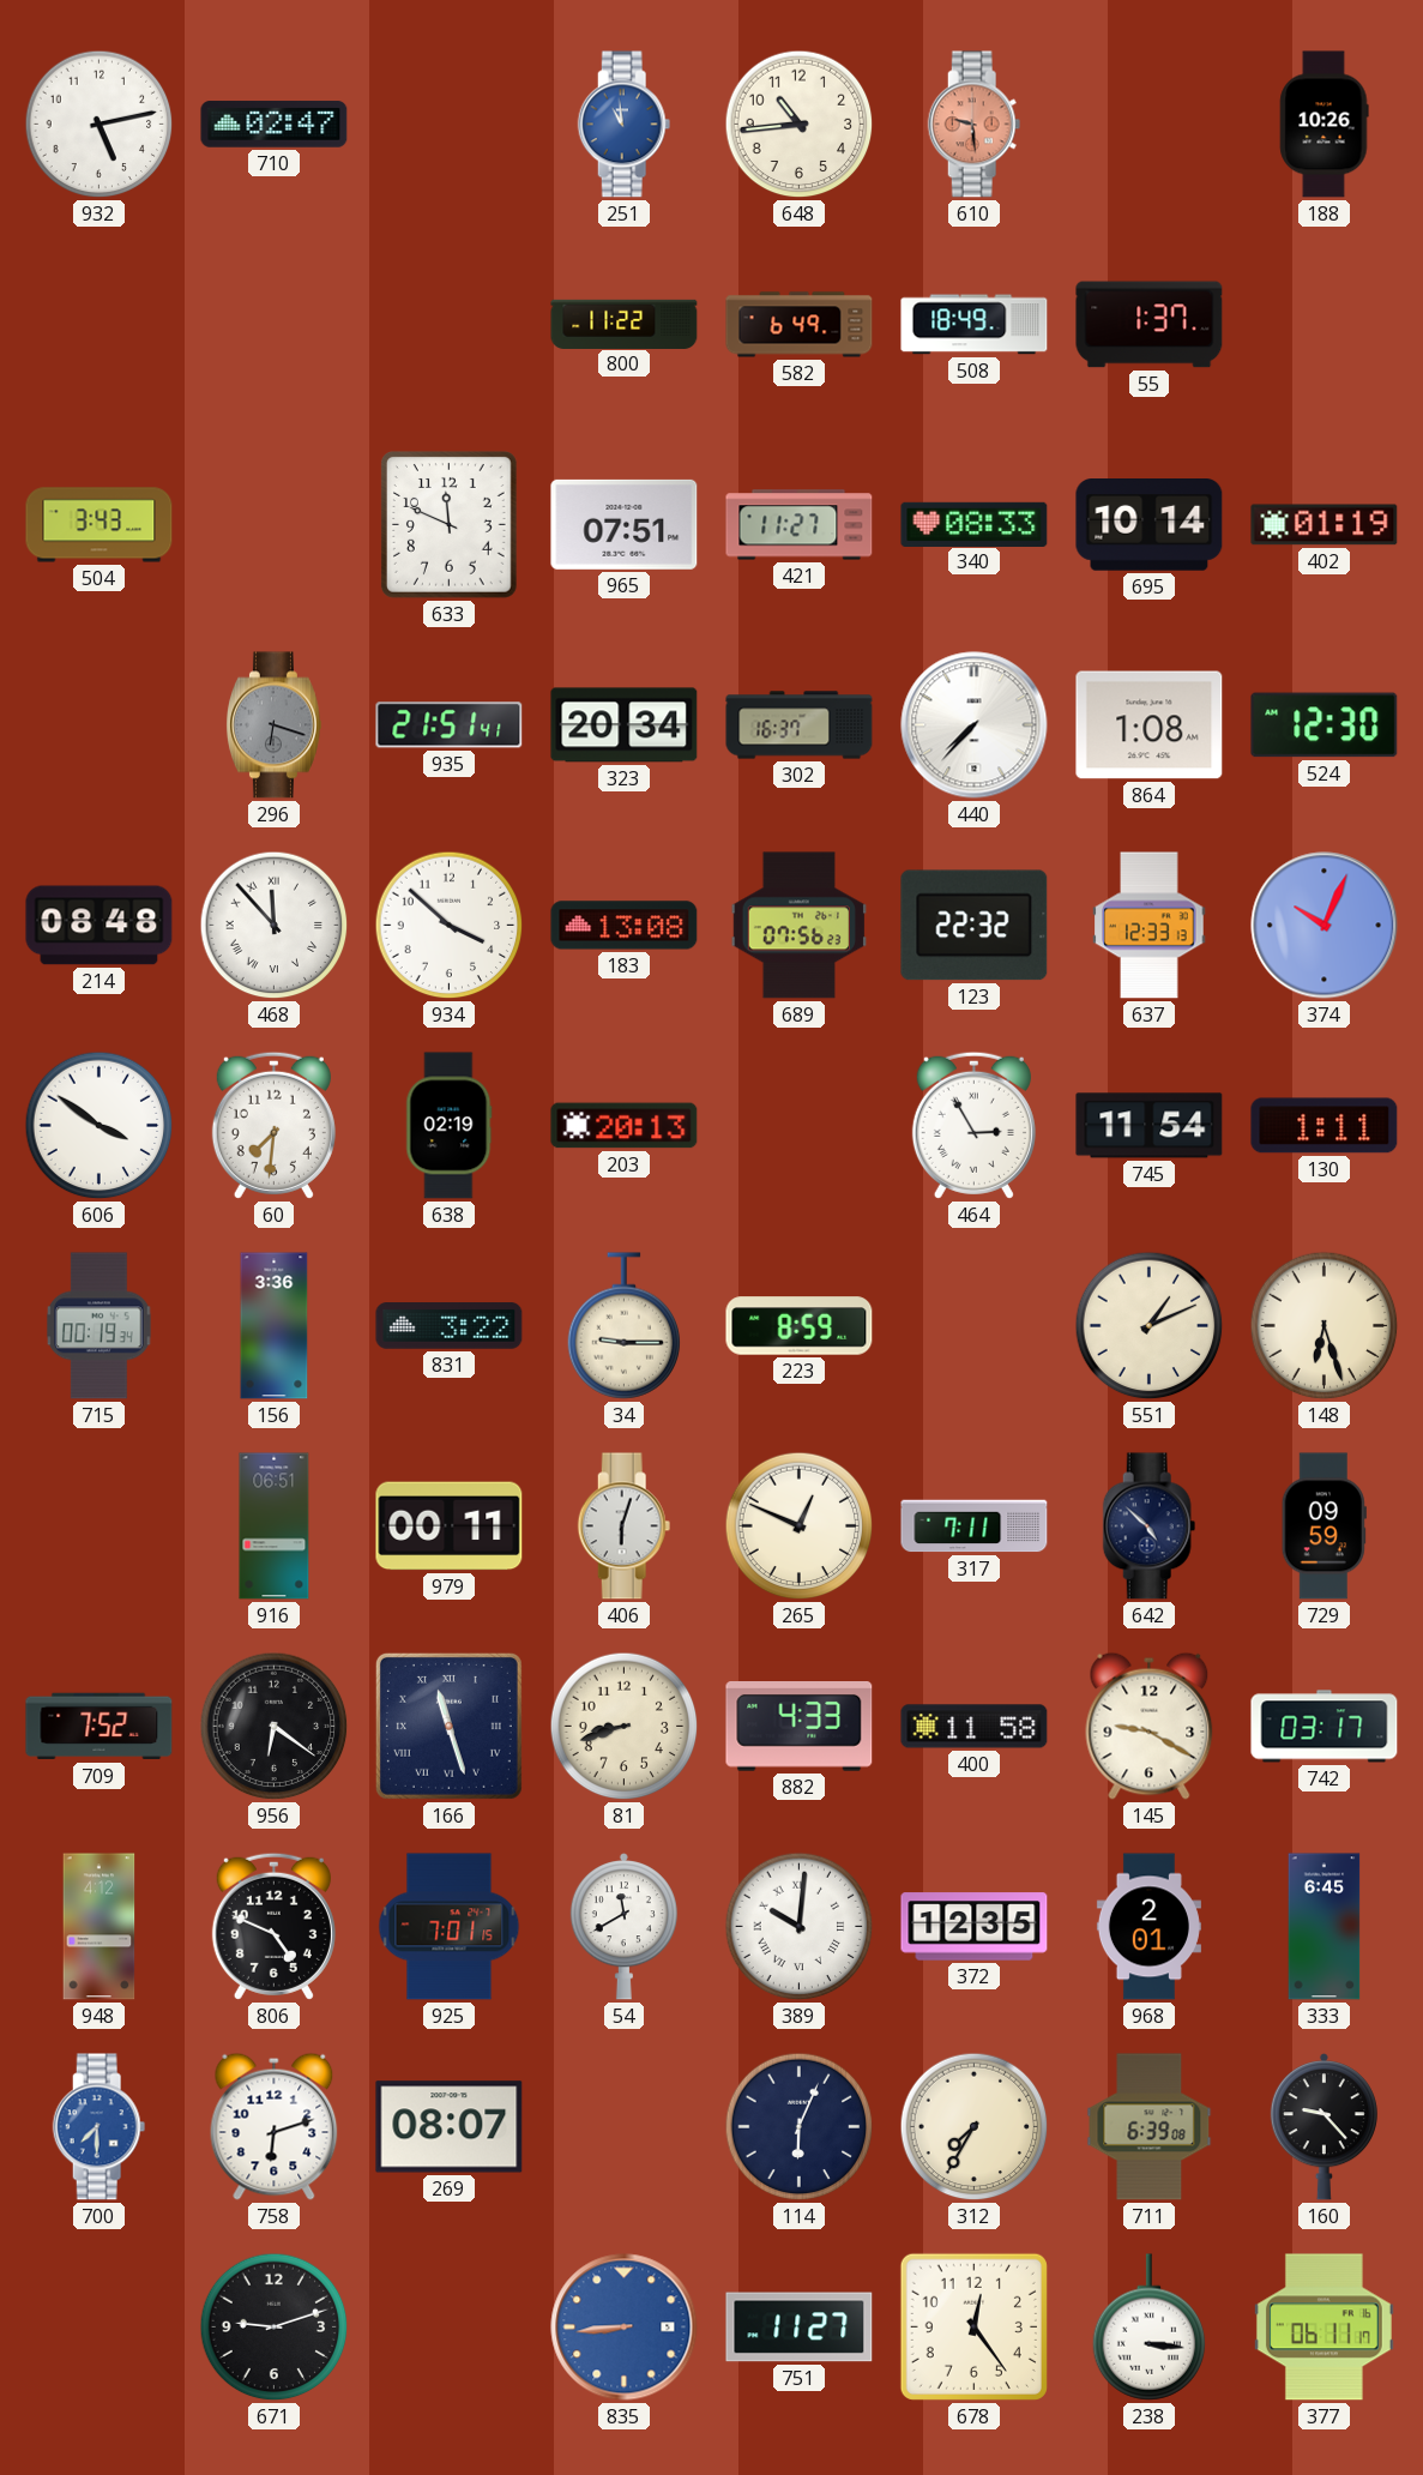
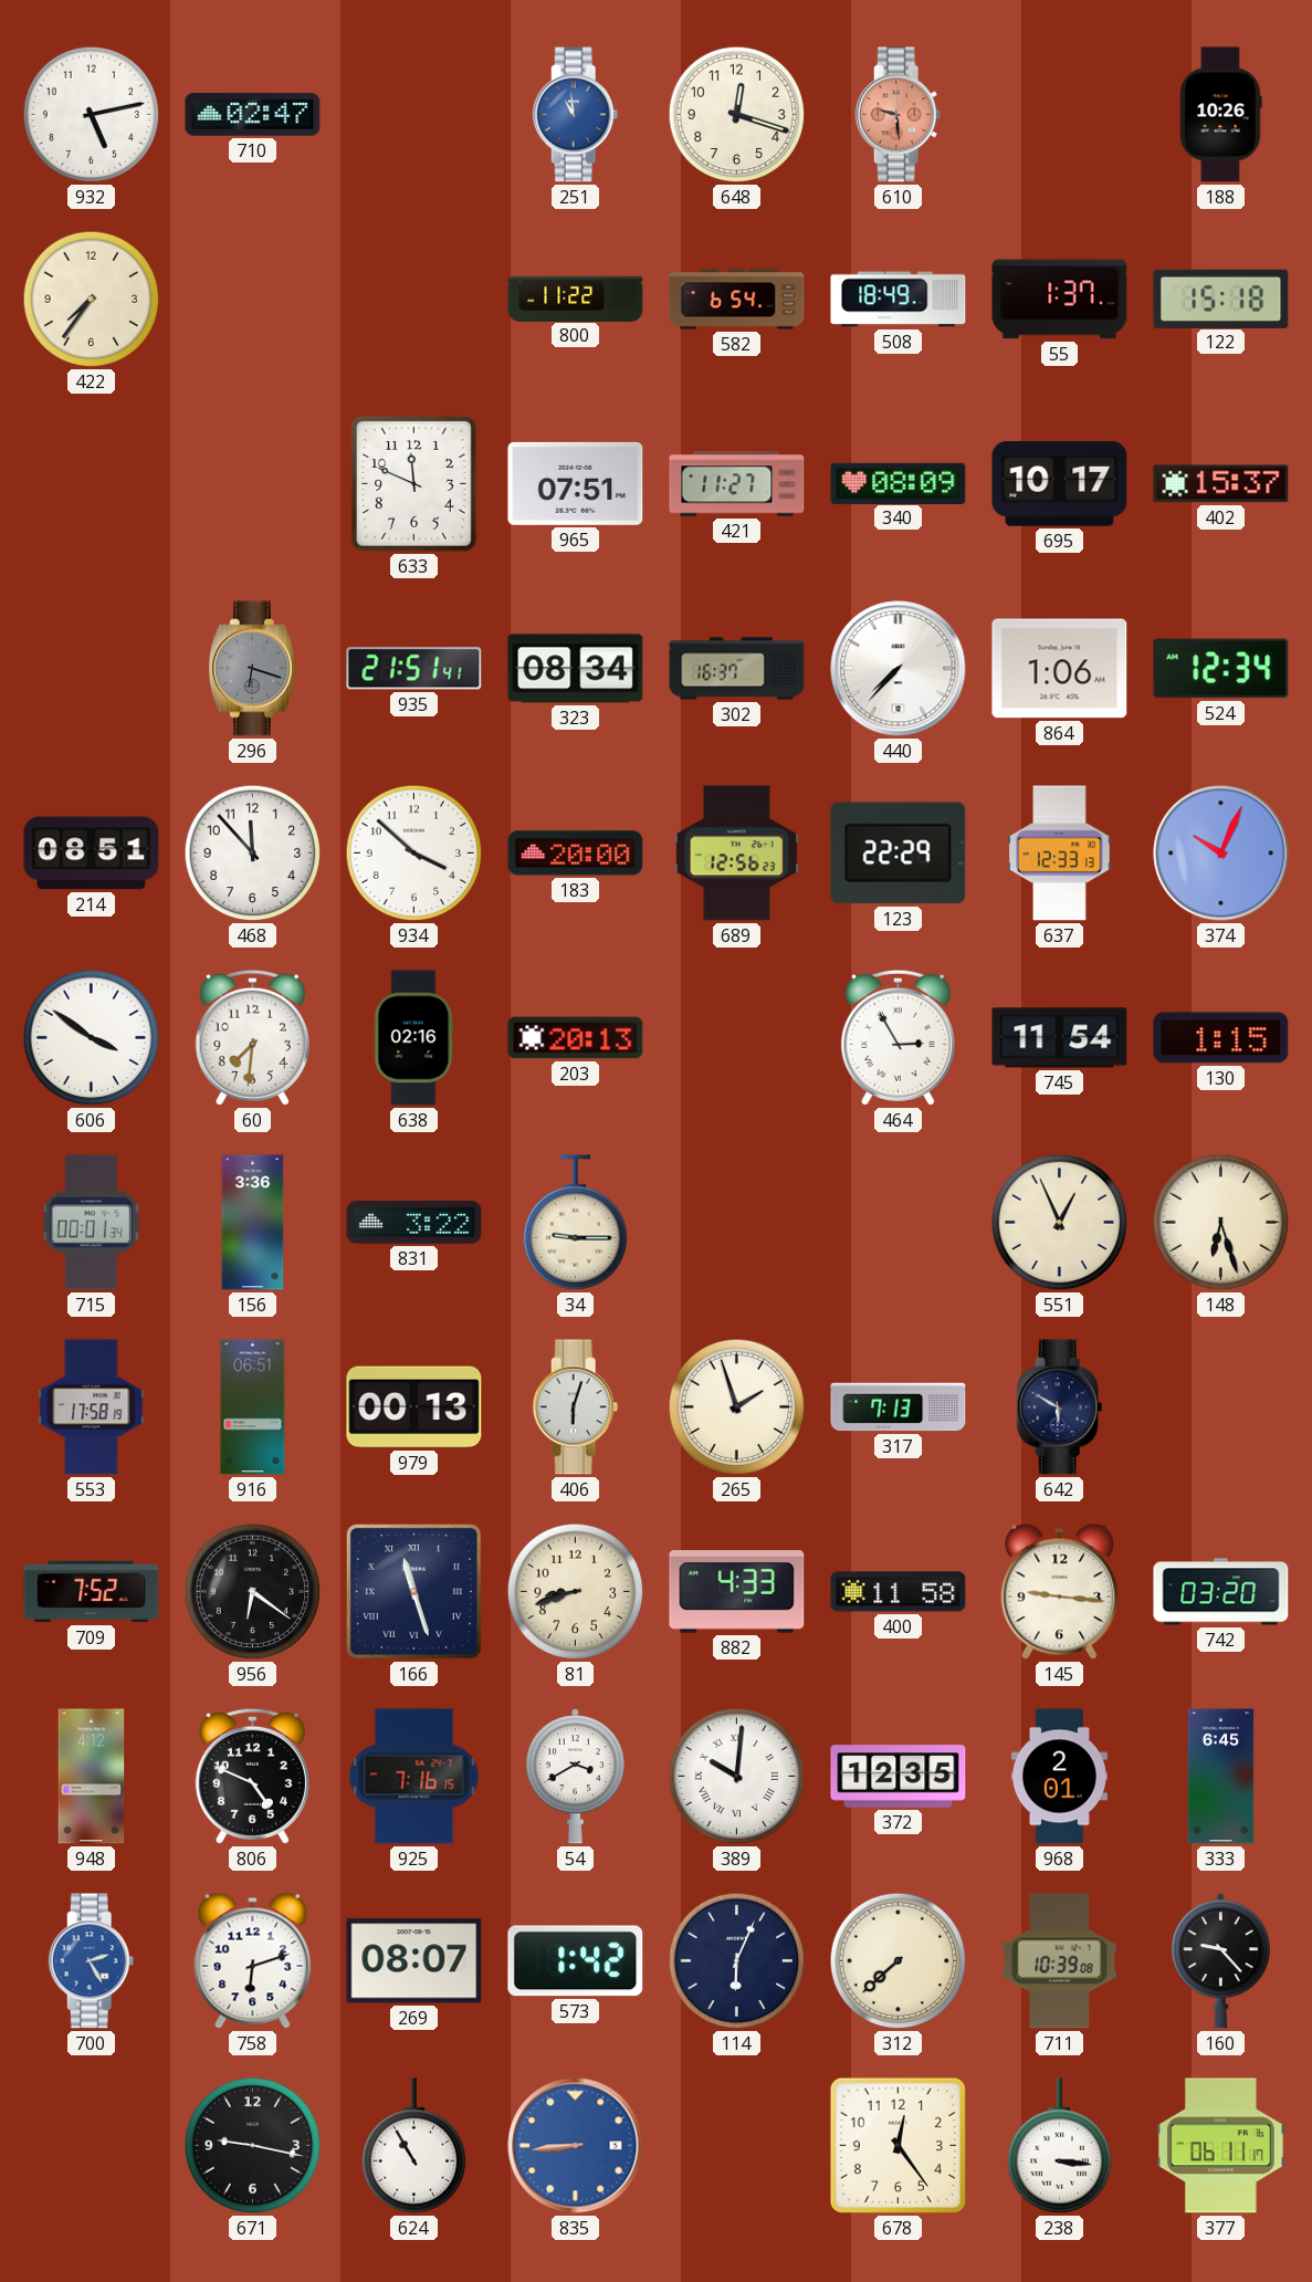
648: 10:44 -> 12:18 (737, 115)
422: none -> 7:36 (92, 300)
582: 6:49 -> 6:54 (737, 300)
122: none -> 15:18 (1221, 299)
504: 3:43 -> none (100, 525)
340: 08:33 -> 08:09 (899, 483)
695: 10:14 -> 10:17 (1060, 484)
402: 01:19 -> 15:37 (1221, 484)
323: 20:34 -> 08:34 (576, 669)
864: 1:08 -> 1:06 (1060, 669)
524: 12:30 -> 12:34 (1221, 669)
214: 08:48 -> 08:51 (92, 854)
468 numerals: Roman -> Arabic (253, 854)
183: 13:08 -> 20:00 (576, 854)
689: 07:56 -> 12:56 (736, 854)
123: 22:32 -> 22:29 (899, 854)
638: 02:19 -> 02:16 (414, 1038)
130: 1:11 -> 1:15 (1221, 1038)
715: 00:19 -> 00:01 (92, 1223)
223: 8:59 -> none (800, 1326)
551: 1:11 -> 12:56 (1060, 1223)
553: none -> 17:58 (92, 1407)
979: 00:11 -> 00:13 (414, 1407)
265: 12:49 -> 1:57 (737, 1407)
317: 7:11 -> 7:13 (899, 1407)
642: 4:52 -> 5:50 (1060, 1407)
729: 09:59 -> none (1323, 1526)
145: 9:20 -> 9:16 (1060, 1591)
742: 03:17 -> 03:20 (1221, 1592)
925: 7:01 -> 7:16 (414, 1777)
54: 11:40 -> 3:40 (575, 1777)
700: 7:30 -> 2:25 (92, 1961)
573: none -> 1:42 (576, 1961)
312: 7:35 -> 7:38 (899, 1961)
711: 6:39 -> 10:39 (1060, 1961)
671: 9:12 -> 9:17 (253, 2146)
624: none -> 10:55 (414, 2146)
751: 11:27 -> none (800, 2328)
